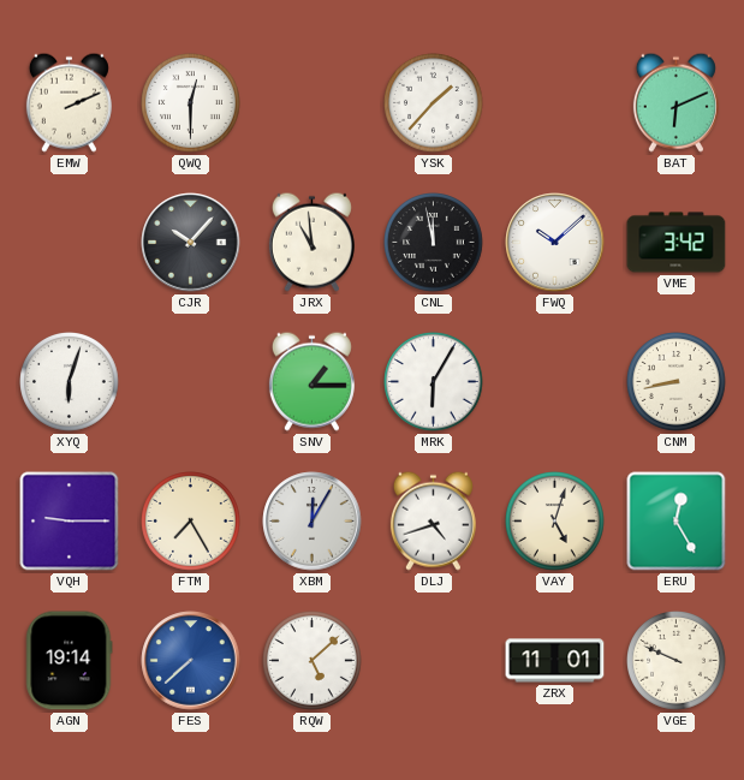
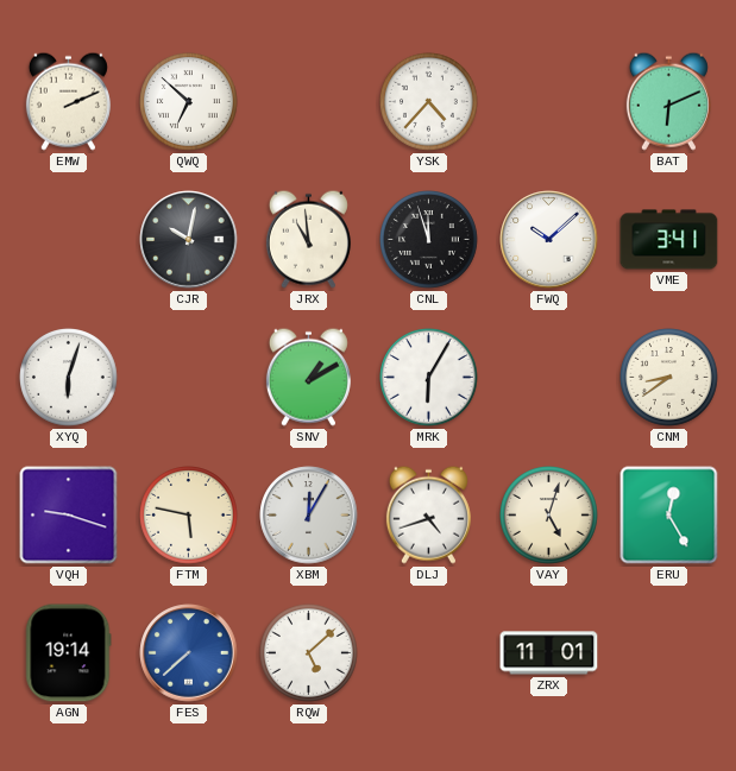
QWQ: 12:30 -> 6:52 (189, 102)
YSK: 1:37 -> 4:37 (429, 102)
CJR: 10:07 -> 10:02 (189, 240)
CNL: 11:58 -> 11:57 (429, 240)
VME: 3:42 -> 3:41 (669, 240)
SNV: 1:15 -> 1:10 (308, 377)
CNM: 8:43 -> 8:39 (669, 378)
VQH: 9:15 -> 9:18 (69, 516)
FTM: 7:25 -> 5:47 (189, 516)
VGE: 9:49 -> none (677, 661)
